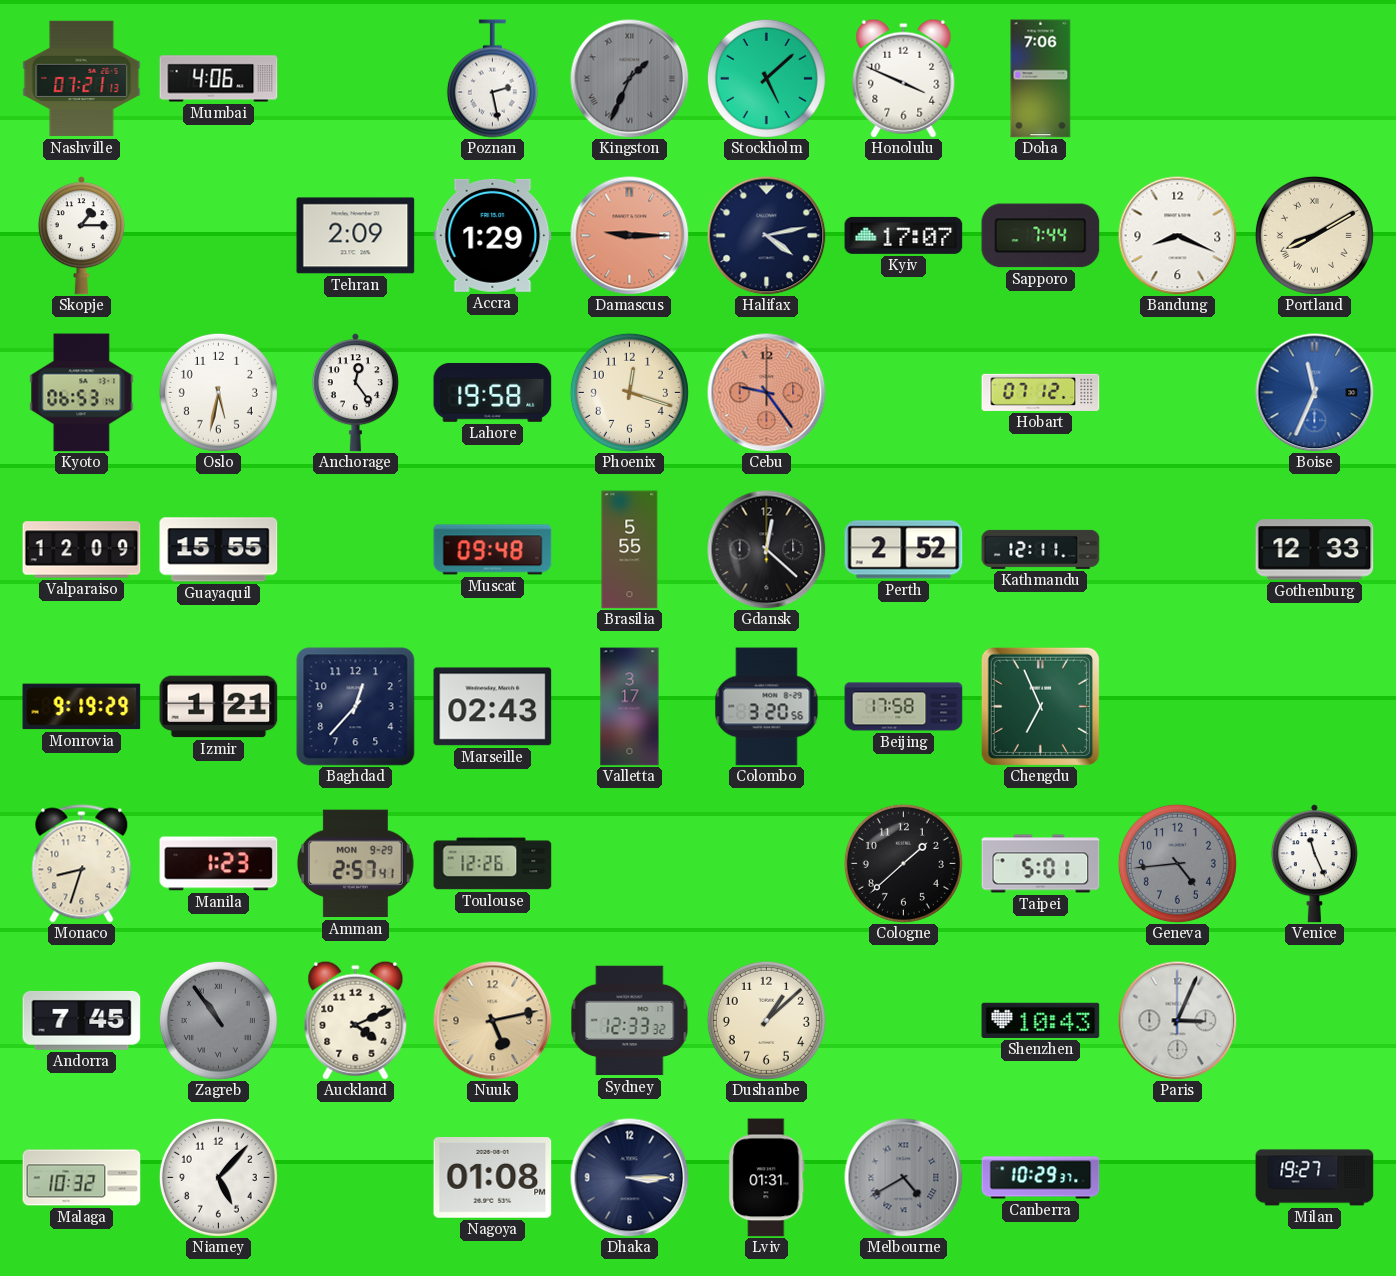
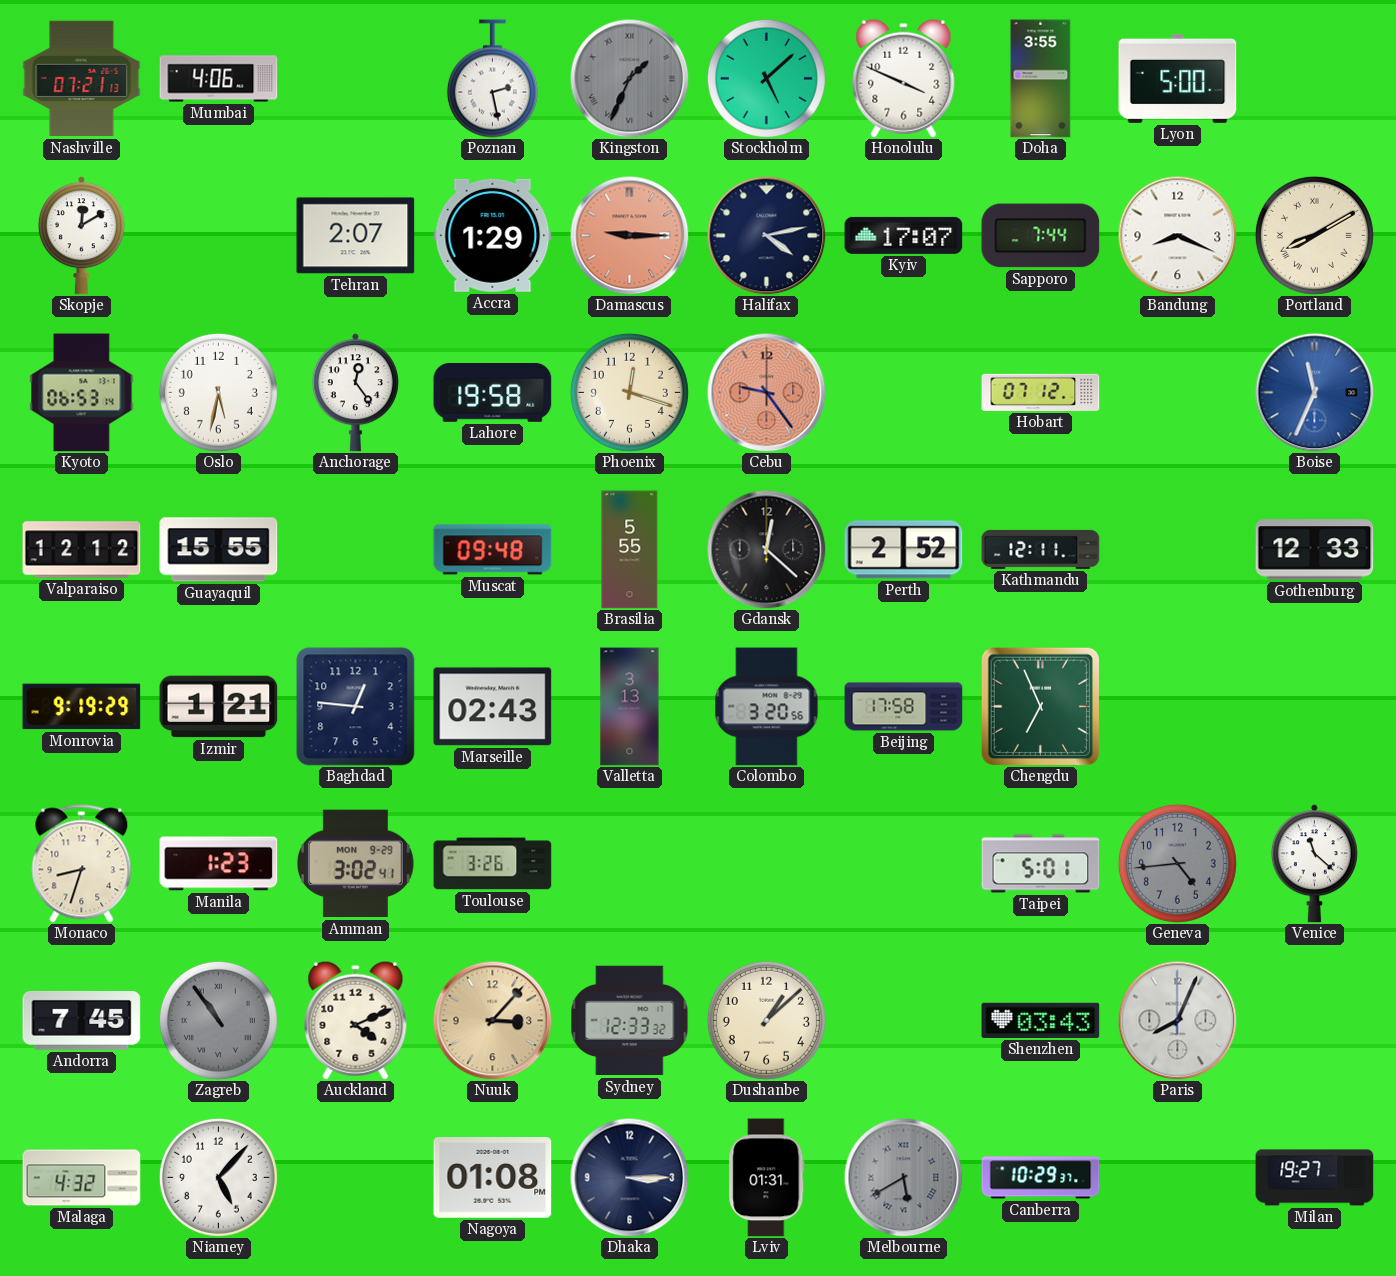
Doha: 7:06 -> 3:55 (1041, 79)
Lyon: none -> 5:00 (1178, 78)
Skopje: 1:15 -> 12:10 (81, 236)
Tehran: 2:09 -> 2:07 (356, 236)
Valparaiso: 12:09 -> 12:12 (82, 550)
Baghdad: 12:37 -> 12:46 (356, 707)
Valletta: 3:17 -> 3:13 (630, 707)
Amman: 2:57 -> 3:02 (355, 864)
Toulouse: 12:26 -> 3:26 (493, 864)
Cologne: 1:38 -> none (903, 863)
Venice: 11:26 -> 11:22 (1314, 864)
Nuuk: 5:13 -> 3:07 (493, 1021)
Shenzhen: 10:43 -> 03:43 (1041, 1020)
Paris: 3:04 -> 8:04 (1178, 1021)
Malaga: 10:32 -> 4:32 (82, 1178)
Melbourne: 4:40 -> 5:40 (904, 1178)
